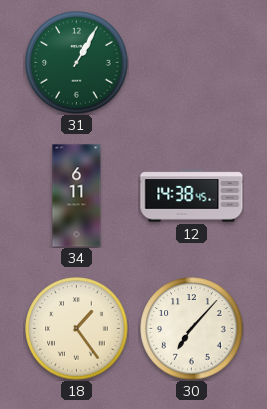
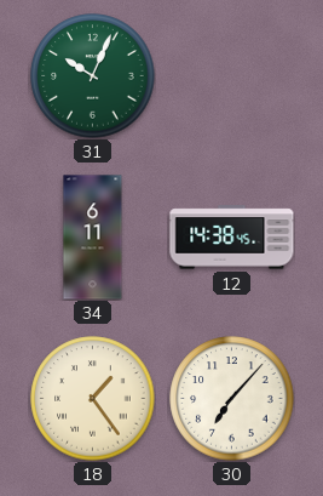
31: 1:05 -> 10:04 (93, 76)
